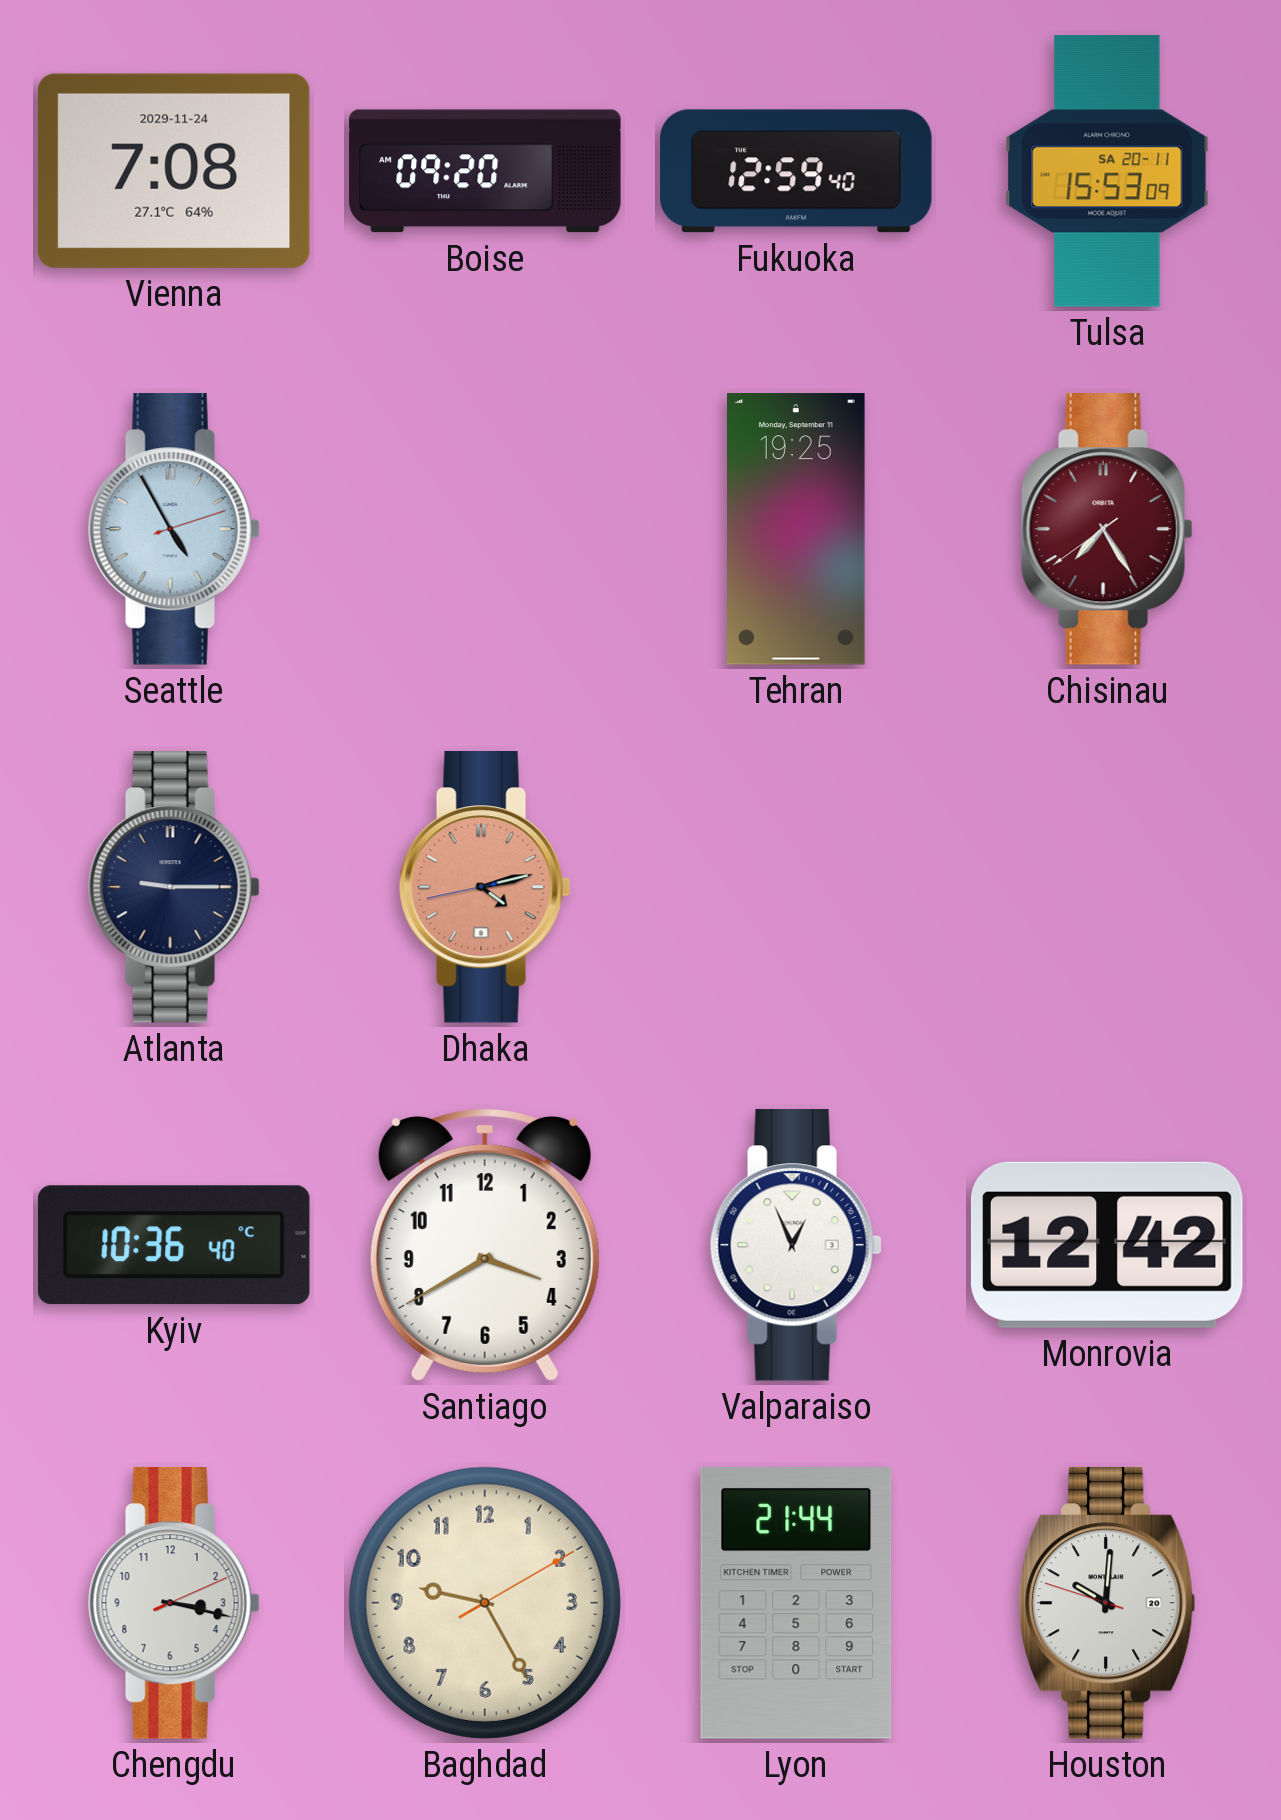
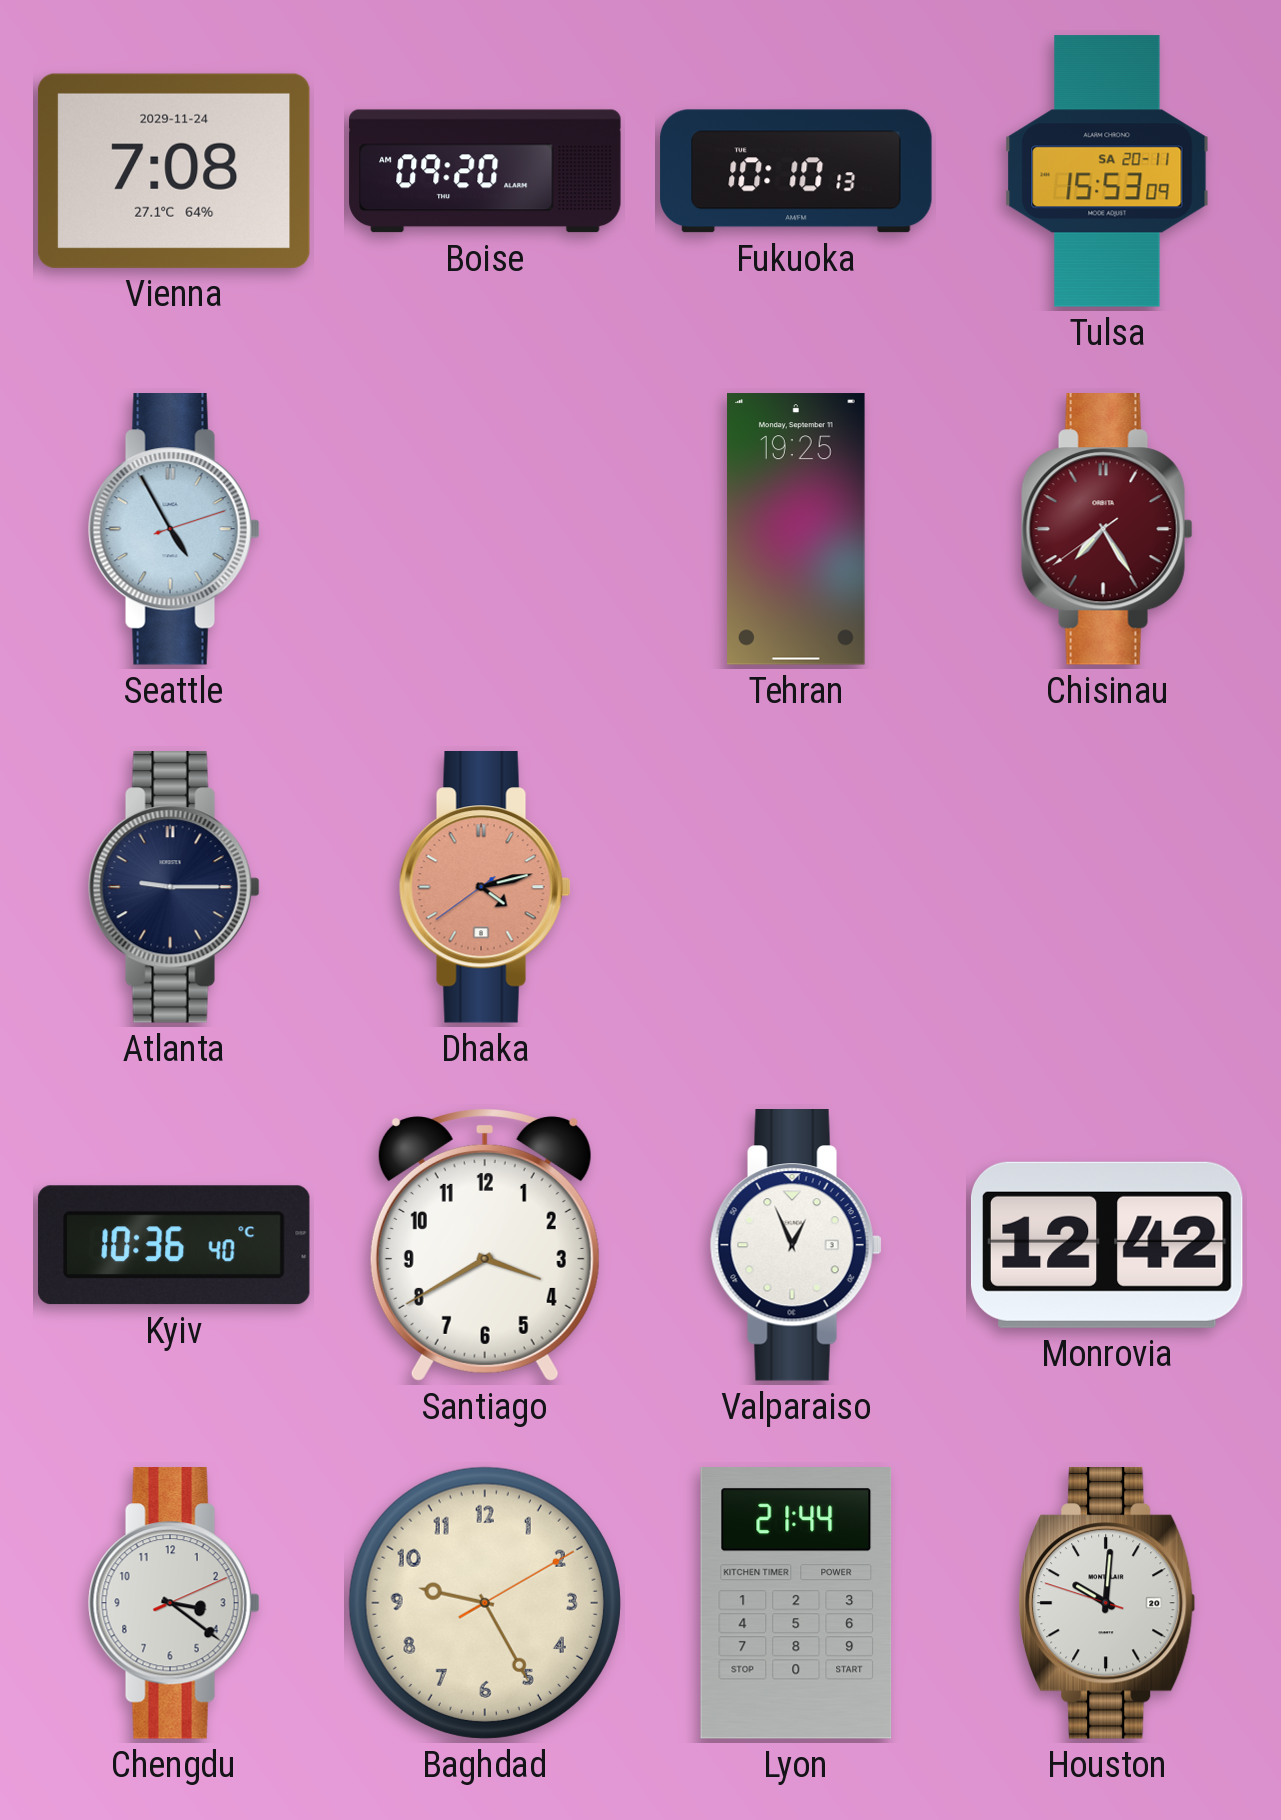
Fukuoka: 12:59 -> 10:10 (796, 171)
Dhaka: 4:12:43 -> 4:12:39 (485, 888)
Chengdu: 3:17 -> 3:21 (174, 1604)
